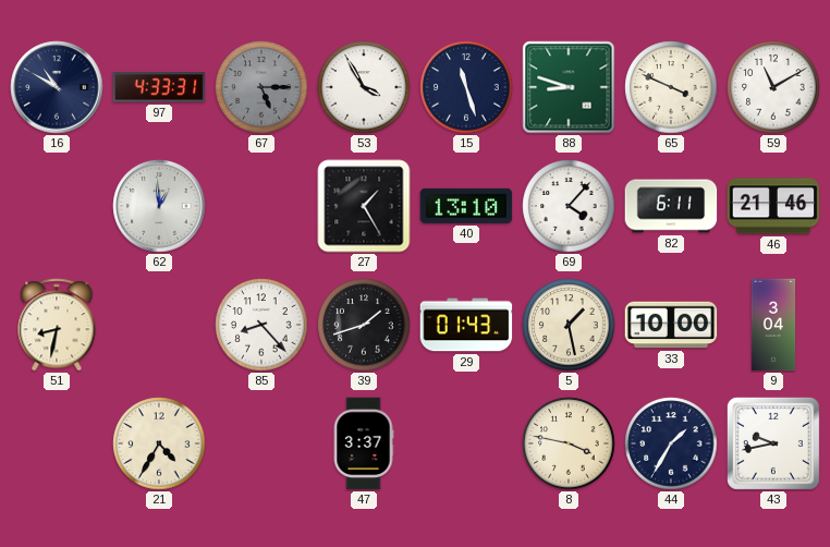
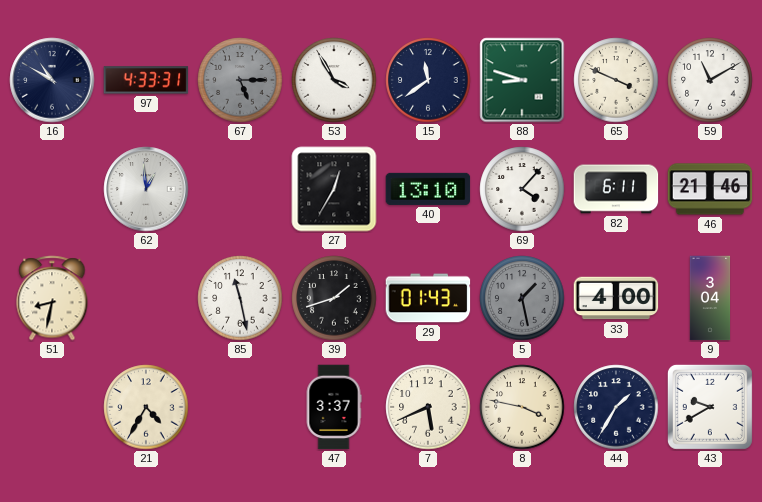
15: 11:27 -> 11:39 (428, 80)
27: 1:25 -> 12:35 (334, 189)
85: 8:23 -> 11:28 (240, 298)
5 dial: cream -> grey (522, 298)
33: 10:00 -> 4:00 (616, 298)
7: none -> 5:41 (428, 407)
43: 9:43 -> 9:40 (710, 407)
